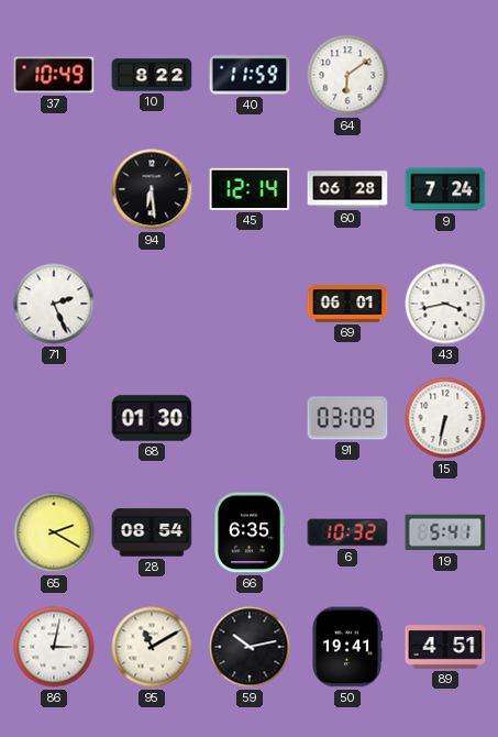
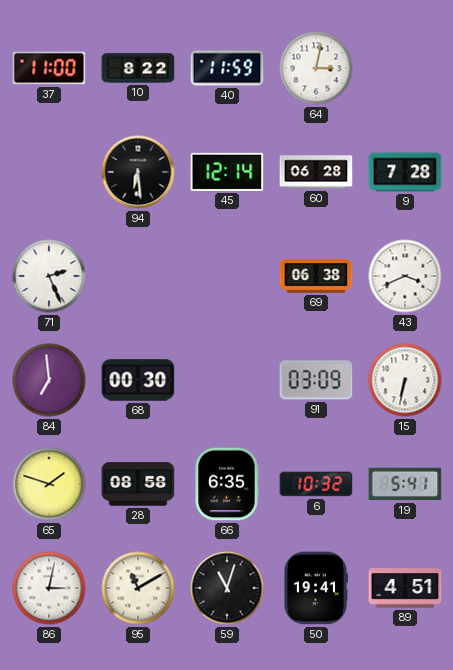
37: 10:49 -> 11:00 (49, 68)
64: 6:09 -> 3:02 (316, 68)
9: 7:24 -> 7:28 (405, 172)
69: 06:01 -> 06:38 (316, 276)
43: 3:43 -> 3:41 (405, 276)
84: none -> 6:59 (49, 380)
68: 01:30 -> 00:30 (138, 380)
65: 2:20 -> 1:48 (49, 484)
28: 08:54 -> 08:58 (138, 484)
59: 10:13 -> 11:03 (227, 588)
